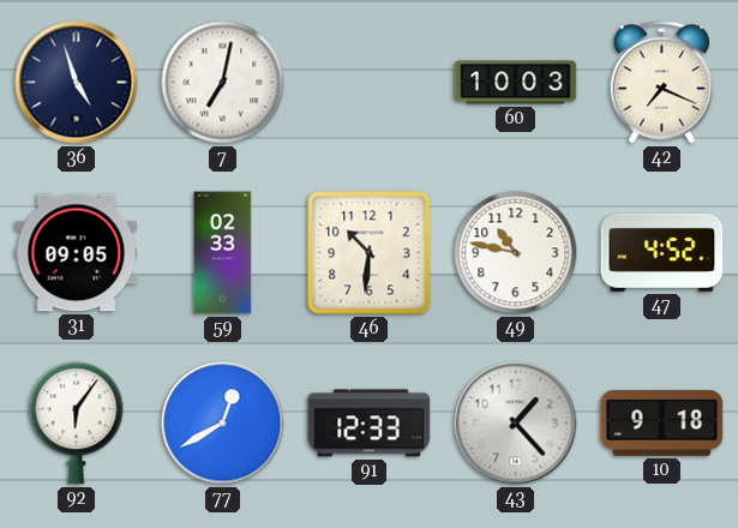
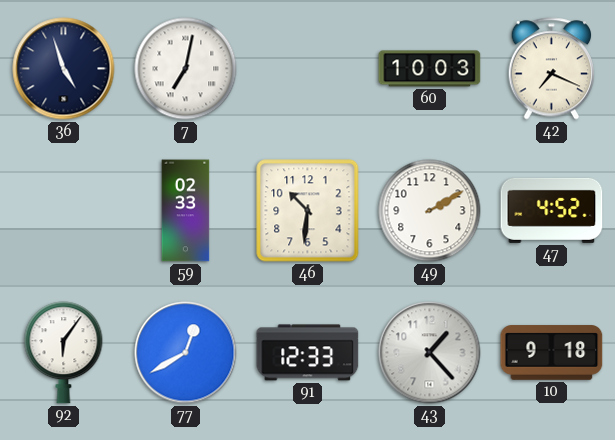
31: 09:05 -> none (77, 253)
49: 10:47 -> 2:10 (430, 211)
